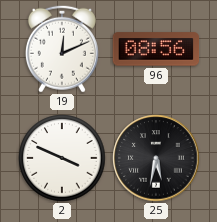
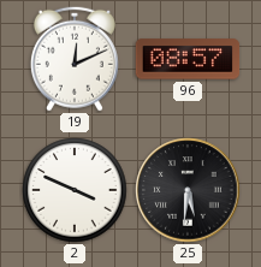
96: 08:56 -> 08:57 (188, 59)
25: 5:32 -> 5:31 (188, 190)
